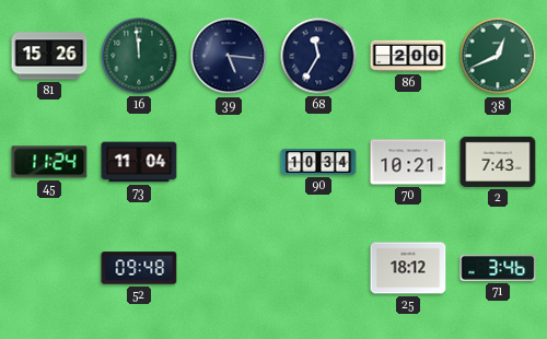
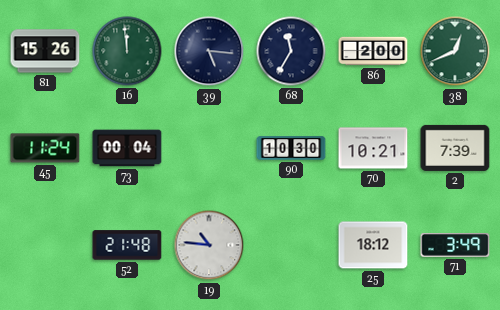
73: 11:04 -> 00:04 (127, 148)
90: 10:34 -> 10:30 (291, 148)
2: 7:43 -> 7:39 (455, 148)
52: 09:48 -> 21:48 (127, 245)
19: none -> 10:46 (209, 245)
71: 3:46 -> 3:49 (455, 245)
